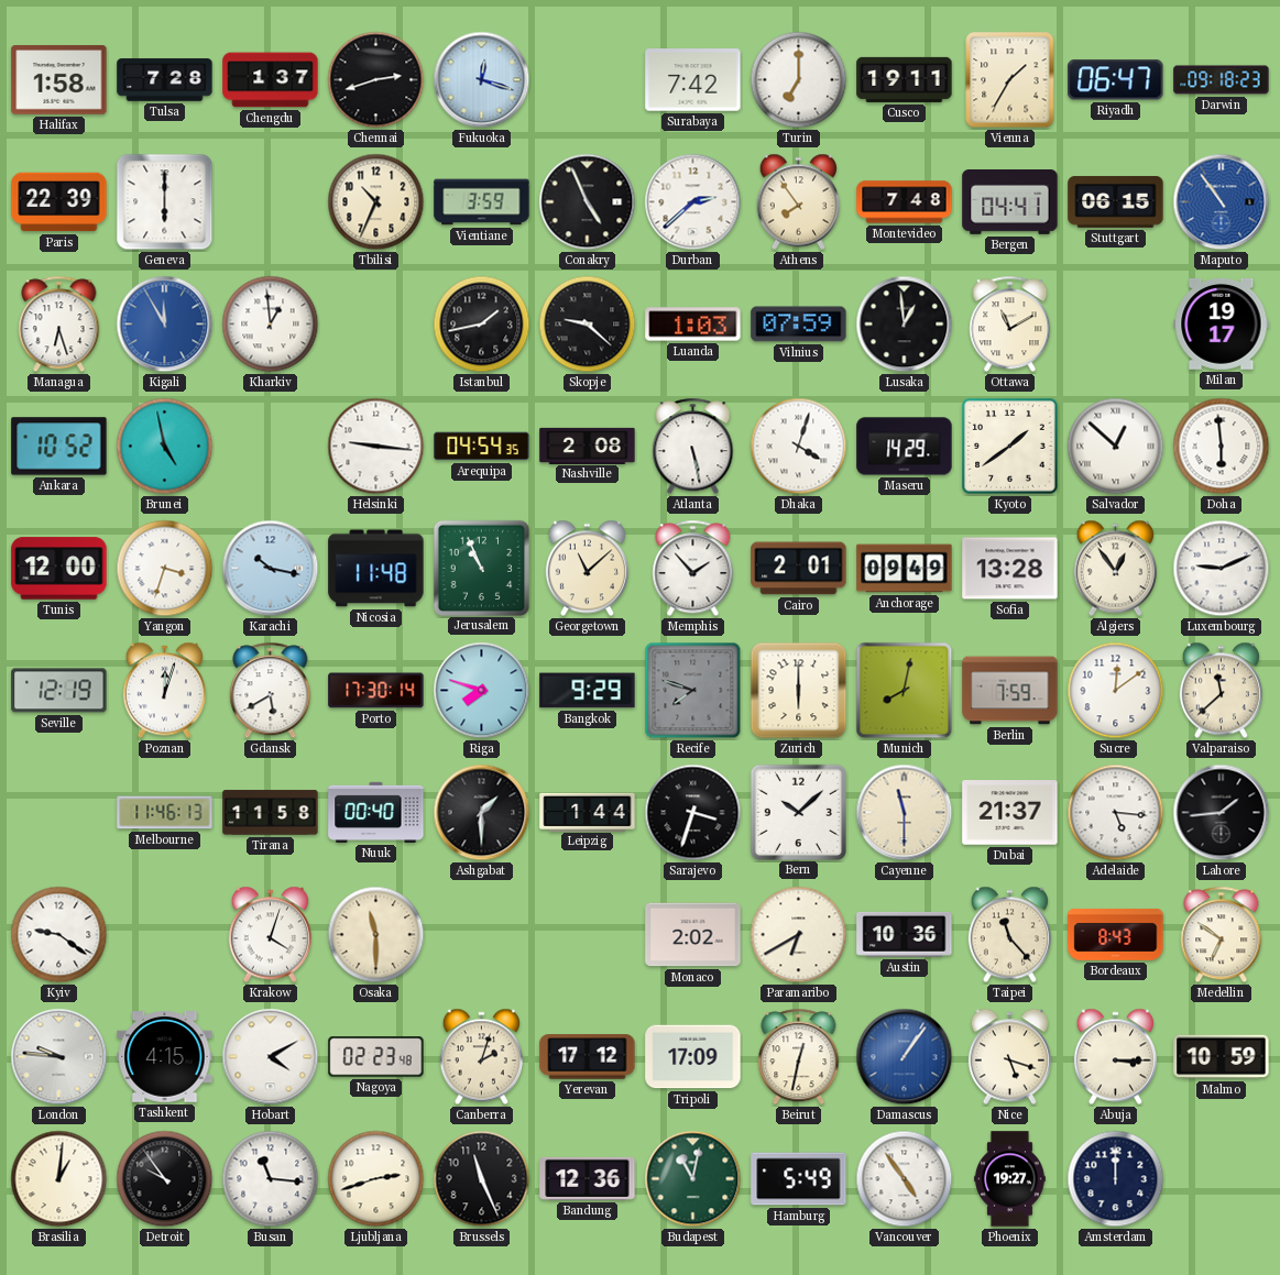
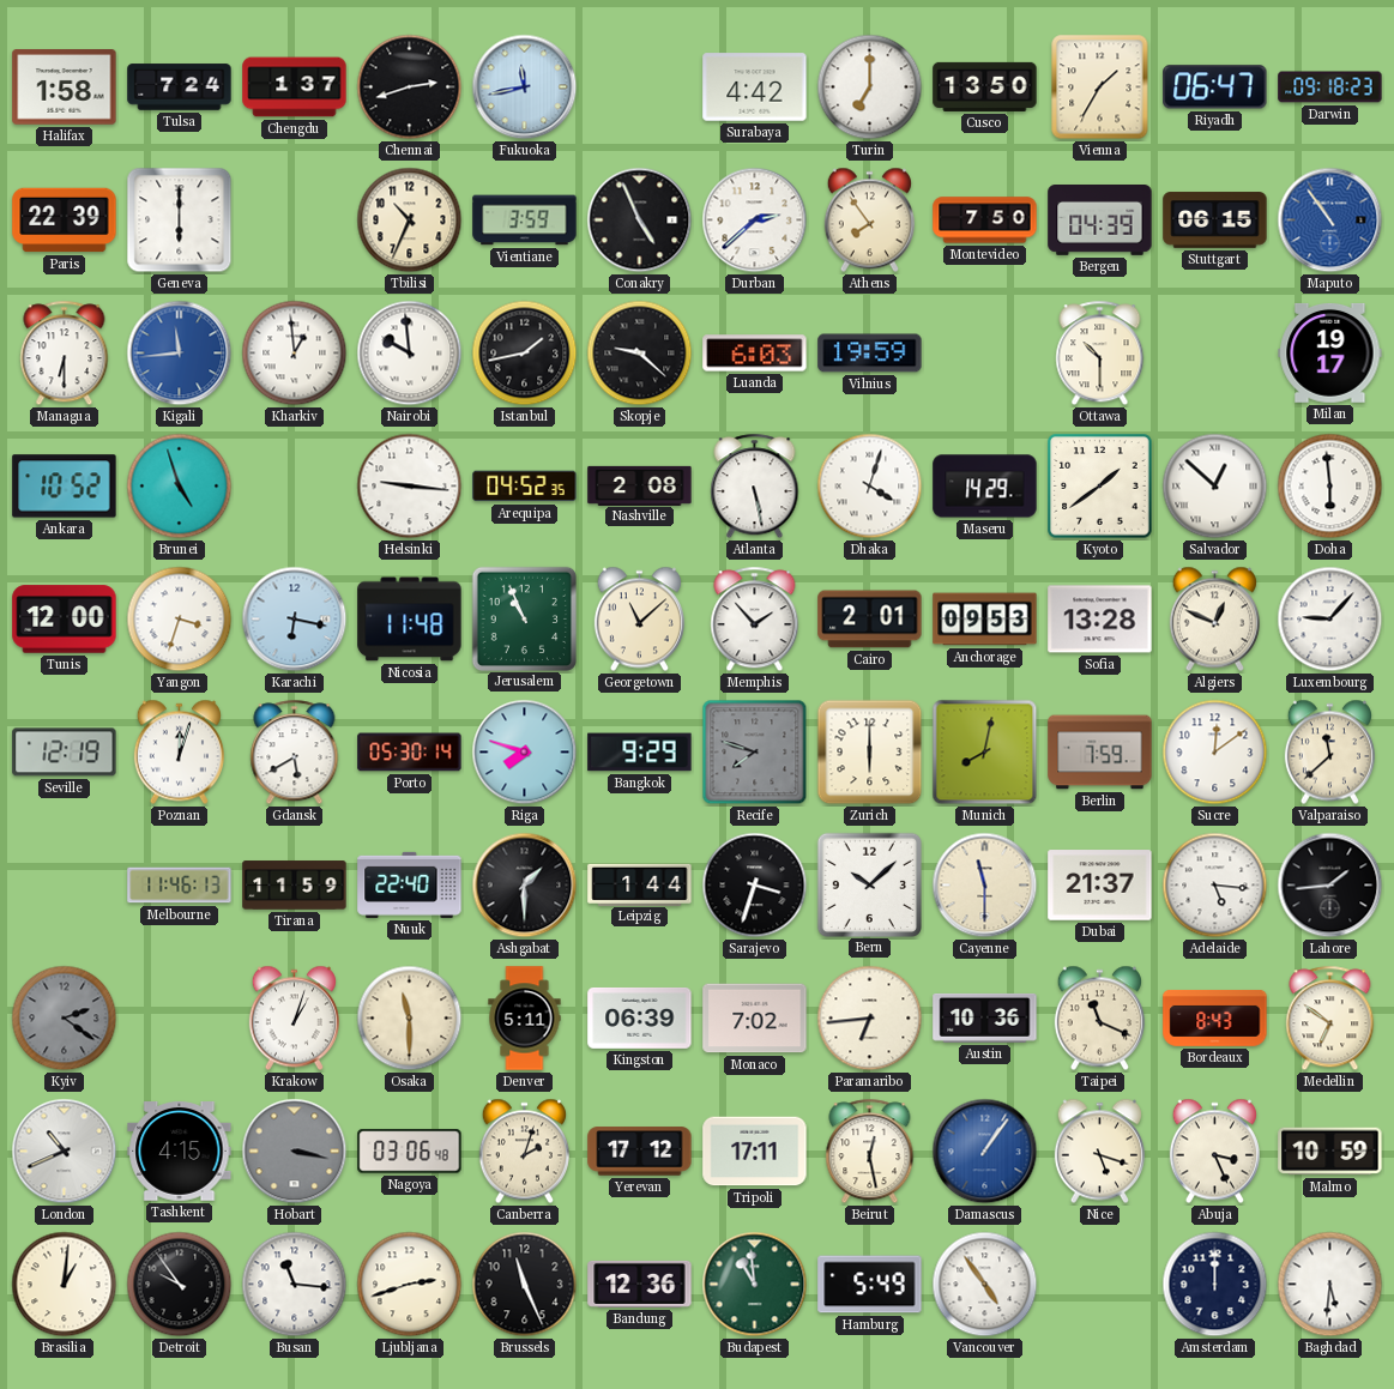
Tulsa: 7:28 -> 7:24 (180, 87)
Fukuoka: 12:18 -> 11:43 (525, 87)
Surabaya: 7:42 -> 4:42 (755, 87)
Cusco: 19:11 -> 13:50 (985, 86)
Montevideo: 7:48 -> 7:50 (985, 221)
Bergen: 04:41 -> 04:39 (1100, 221)
Managua: 6:27 -> 6:30 (65, 354)
Kigali: 11:55 -> 11:44 (180, 354)
Nairobi: none -> 9:59 (410, 354)
Luanda: 1:03 -> 6:03 (755, 354)
Vilnius: 07:59 -> 19:59 (870, 354)
Lusaka: 12:59 -> none (905, 325)
Ottawa: 11:10 -> 10:30 (1100, 354)
Brunei: 4:58 -> 4:57 (180, 487)
Arequipa: 04:54 -> 04:52 (525, 487)
Karachi: 10:17 -> 6:17 (295, 620)
Anchorage: 09:49 -> 09:53 (985, 620)
Algiers: 12:54 -> 12:49 (1214, 620)
Luxembourg: 9:11 -> 9:07 (1330, 620)
Porto: 17:30 -> 05:30 (410, 753)
Tirana: 11:58 -> 11:59 (295, 886)
Nuuk: 00:40 -> 22:40 (410, 884)
Kyiv: 9:21 -> 2:21 (65, 1019)
Kyiv dial: white -> grey (65, 1019)
Krakow: 4:03 -> 1:03 (294, 1019)
Denver: none -> 5:11 (525, 1019)
Kingston: none -> 06:39 (640, 1019)
Monaco: 2:02 -> 7:02 (755, 1019)
Paramaribo: 6:40 -> 6:44 (870, 1019)
Taipei: 11:23 -> 11:19 (1099, 1019)
London: 9:46 -> 10:41 (65, 1152)
Hobart: 4:10 -> 3:17 (295, 1152)
Hobart dial: white -> grey (295, 1152)
Nagoya: 02:23 -> 03:06 (410, 1152)
Tripoli: 17:09 -> 17:11 (755, 1152)
Beirut: 12:32 -> 12:28 (870, 1152)
Abuja: 3:15 -> 3:26 (1214, 1152)
Budapest: 11:02 -> 10:59 (755, 1285)
Phoenix: 19:27 -> none (1010, 1179)
Baghdad: none -> 5:31 (1330, 1285)
